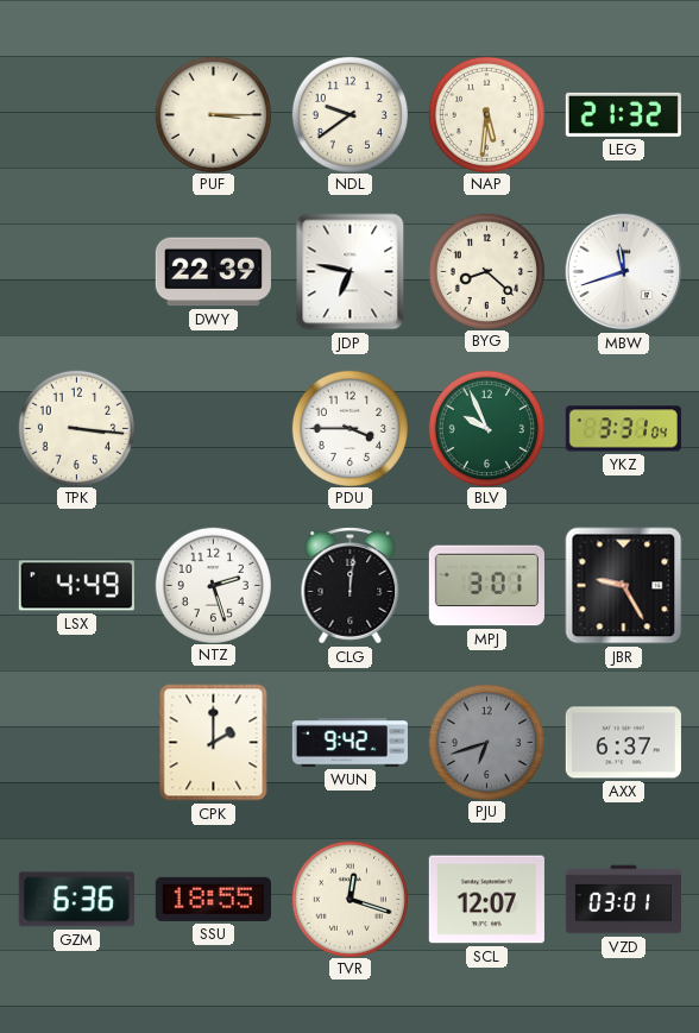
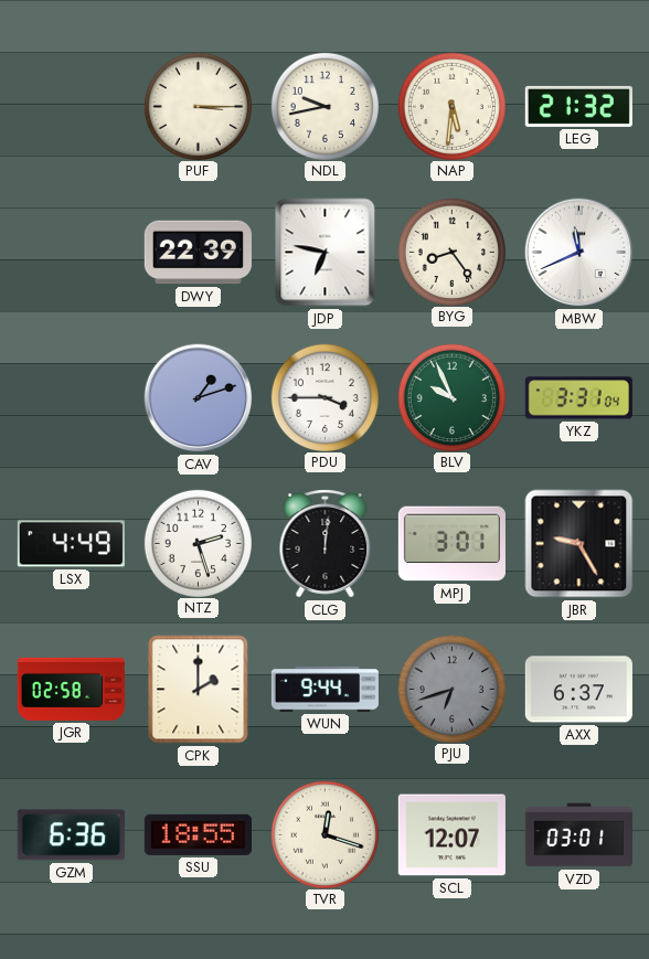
NDL: 9:39 -> 9:43 (324, 106)
BYG: 8:22 -> 8:24 (451, 252)
MBW: 11:42 -> 11:41 (579, 253)
TPK: 3:16 -> none (76, 428)
CAV: none -> 1:12 (199, 398)
JGR: none -> 02:58 (71, 689)
WUN: 9:42 -> 9:44 (324, 690)
